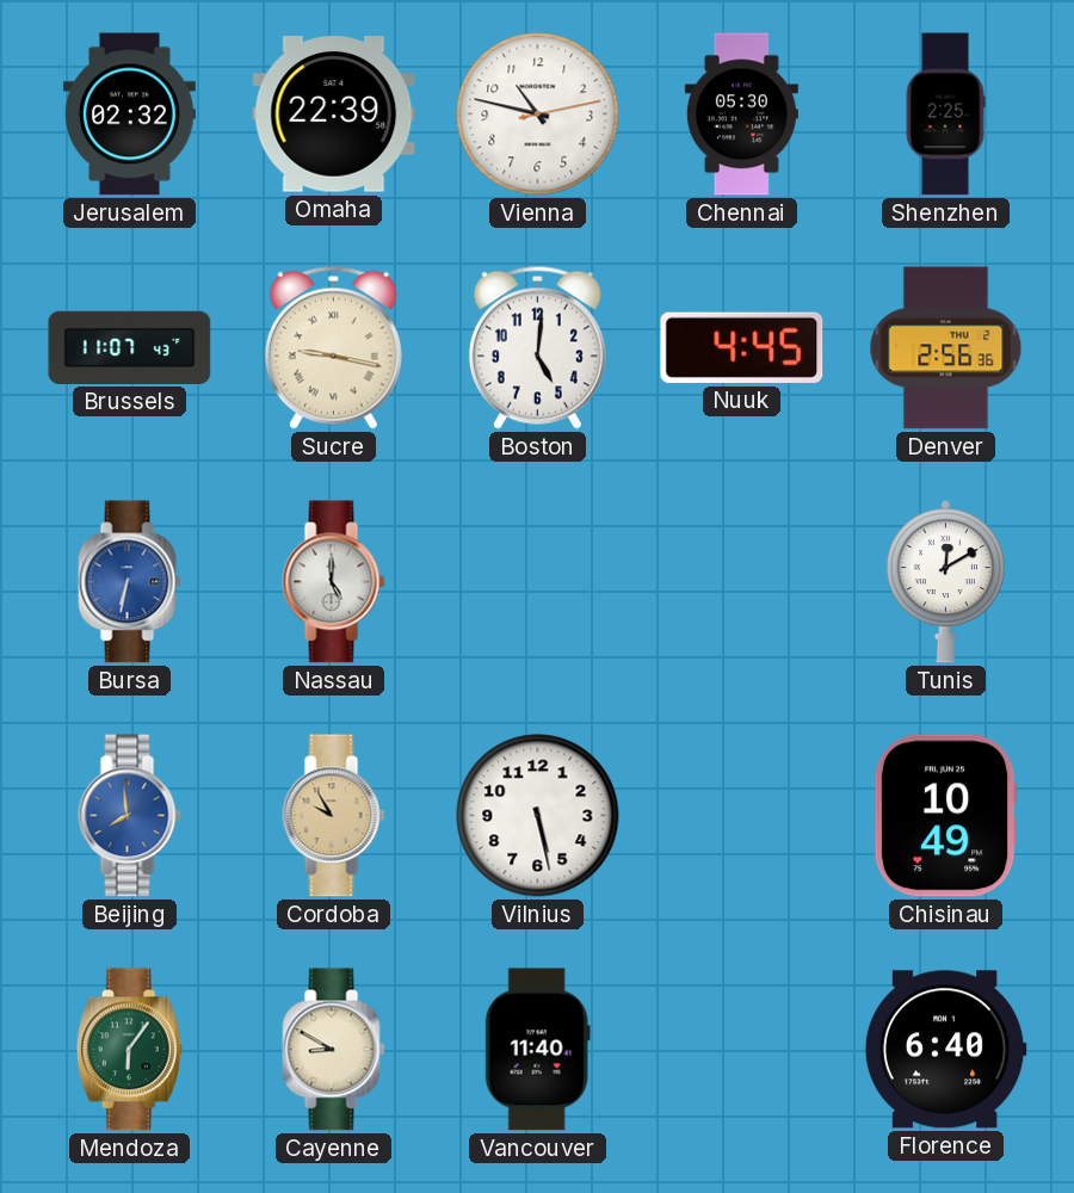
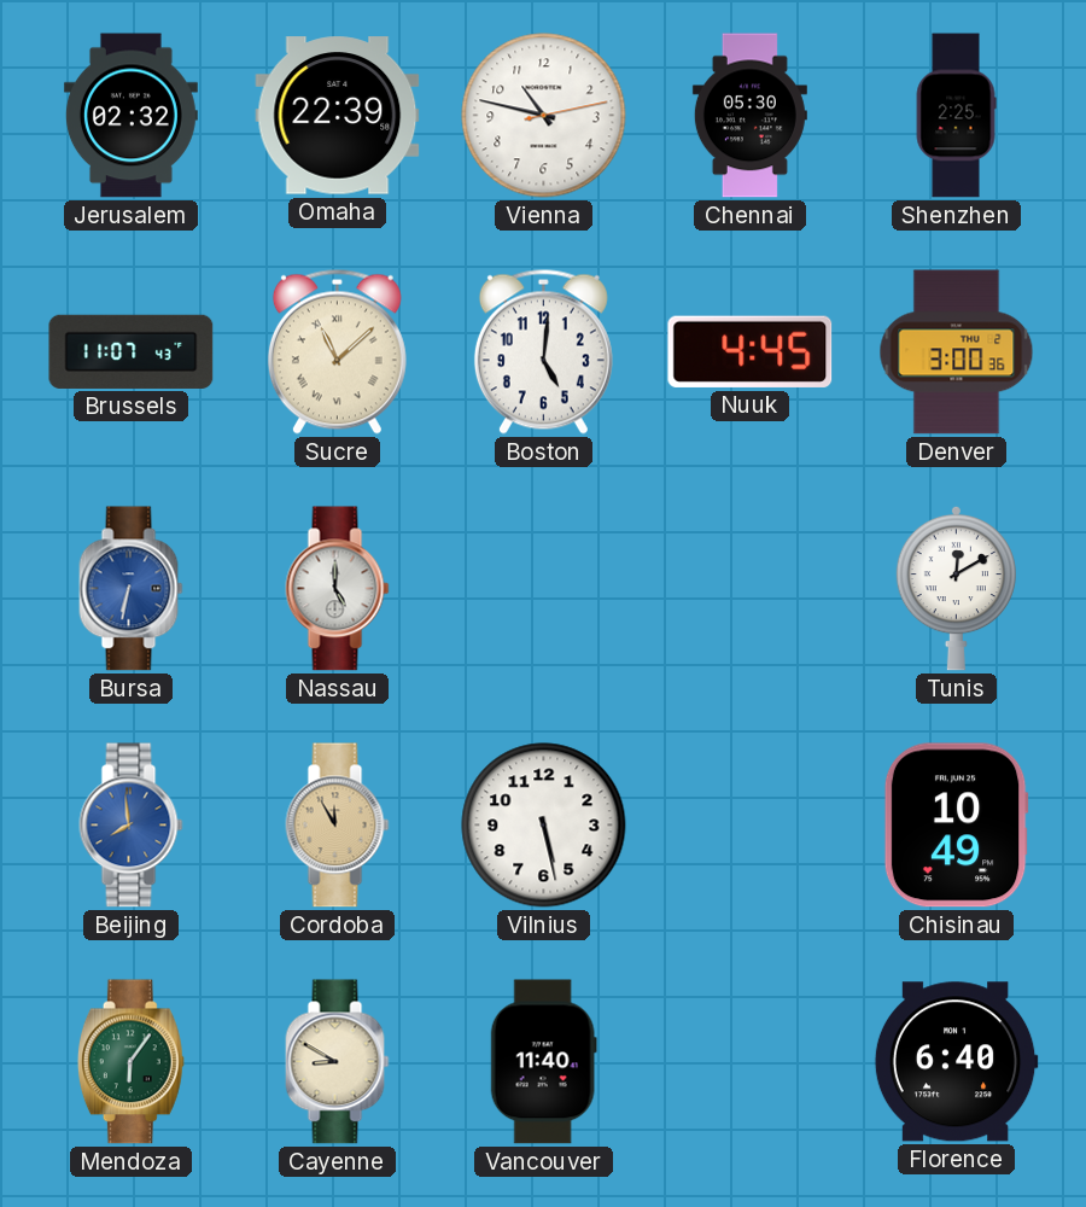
Sucre: 9:17 -> 11:08 (337, 351)
Denver: 2:56 -> 3:00 (957, 352)
Cordoba: 9:55 -> 11:55 (338, 826)
